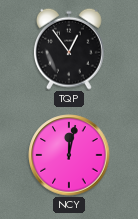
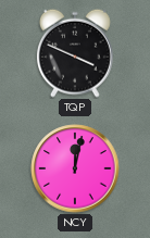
TQP: 12:54 -> 3:49 (75, 53)
